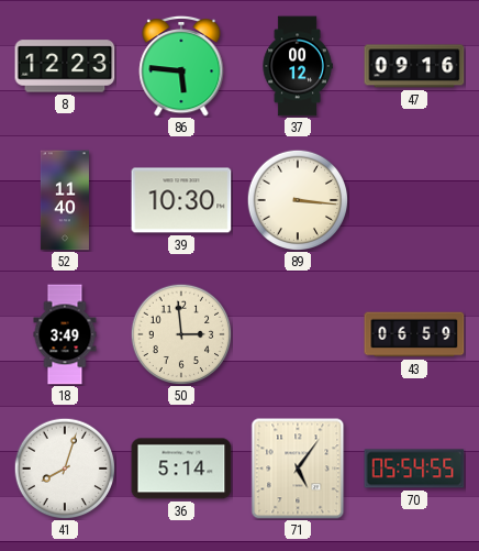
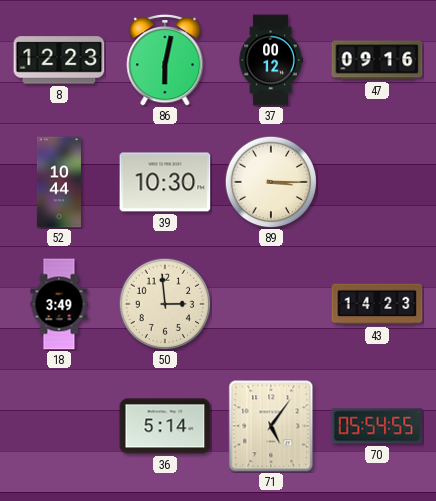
86: 5:46 -> 6:02 (165, 60)
52: 11:40 -> 10:44 (59, 182)
89: 3:16 -> 3:15 (271, 182)
43: 06:59 -> 14:23 (377, 304)
41: 8:03 -> none (65, 469)
